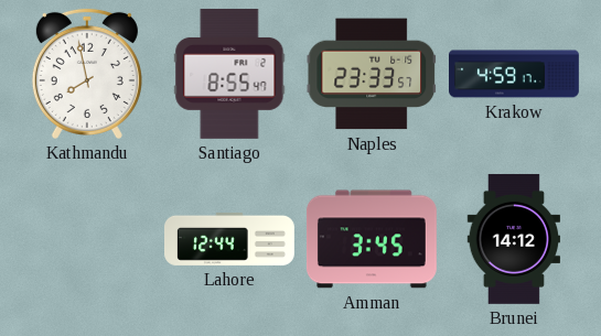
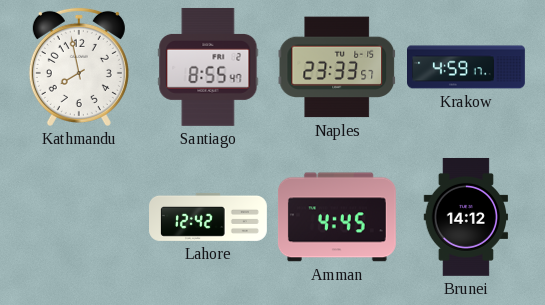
Lahore: 12:44 -> 12:42 (209, 217)
Amman: 3:45 -> 4:45 (337, 217)
